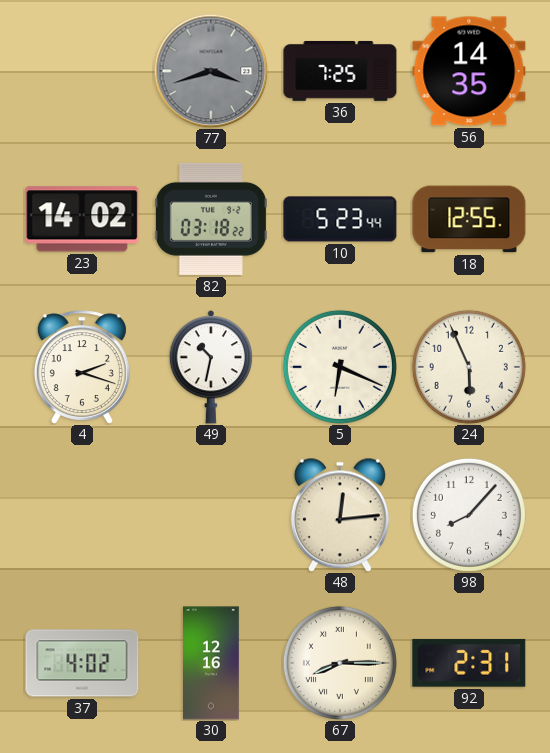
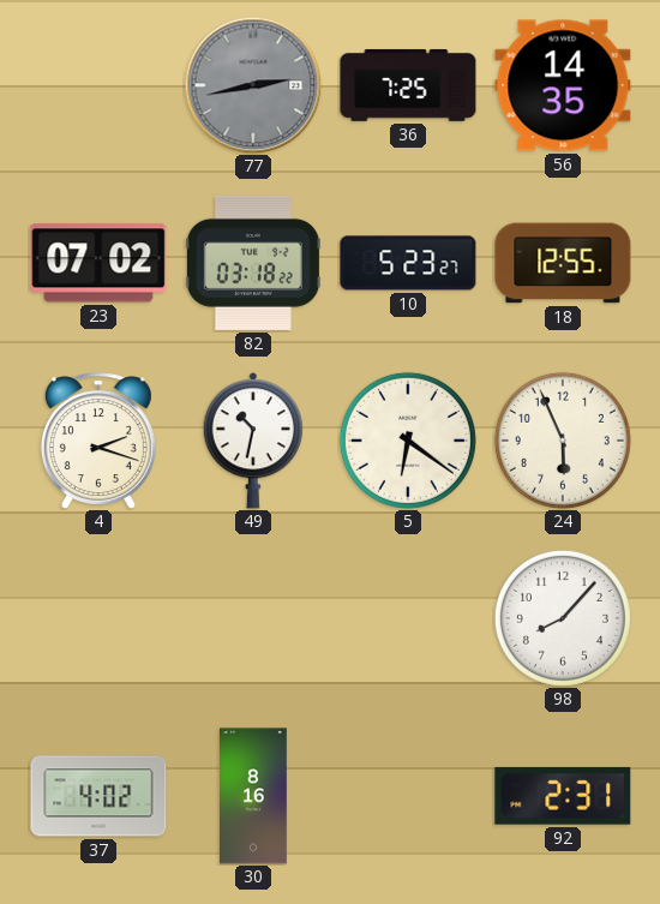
77: 3:42 -> 2:43 (253, 85)
23: 14:02 -> 07:02 (98, 263)
10: 5:23:44 -> 5:23:27 (408, 263)
5: 6:19 -> 6:21 (408, 441)
48: 12:14 -> none (340, 515)
30: 12:16 -> 8:16 (254, 796)
67: 8:15 -> none (340, 663)
